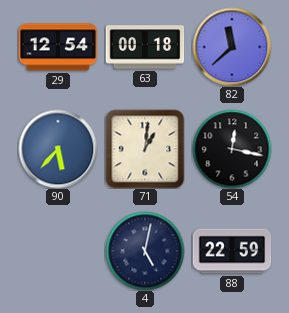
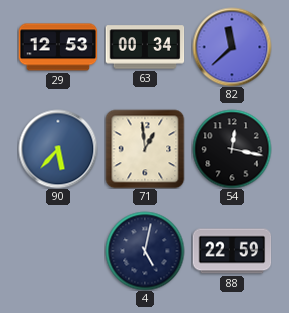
29: 12:54 -> 12:53 (58, 47)
63: 00:18 -> 00:34 (145, 47)
71: 1:01 -> 12:59 (145, 149)
